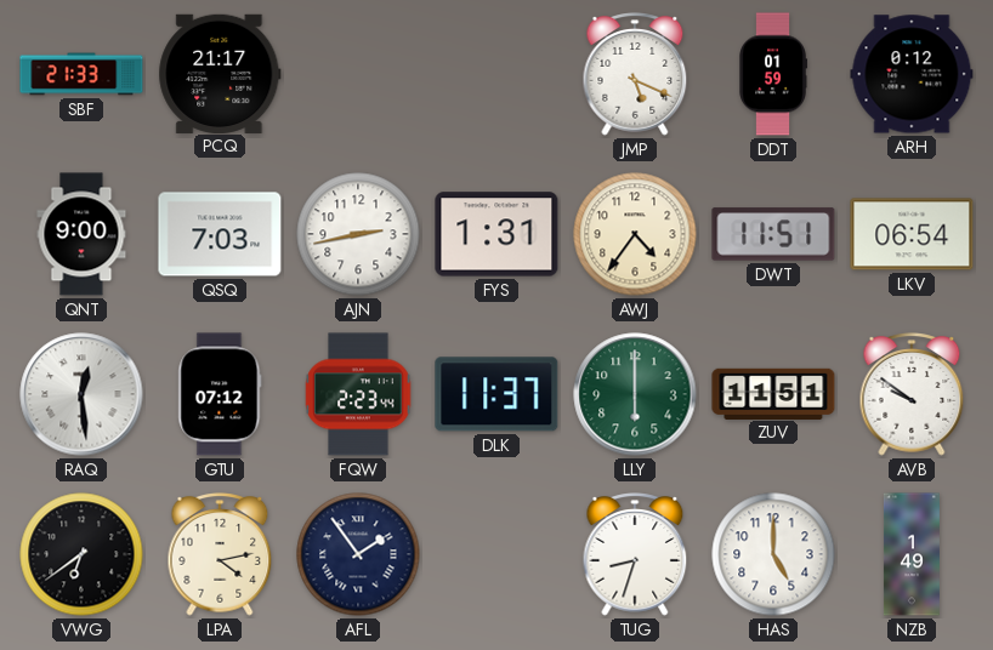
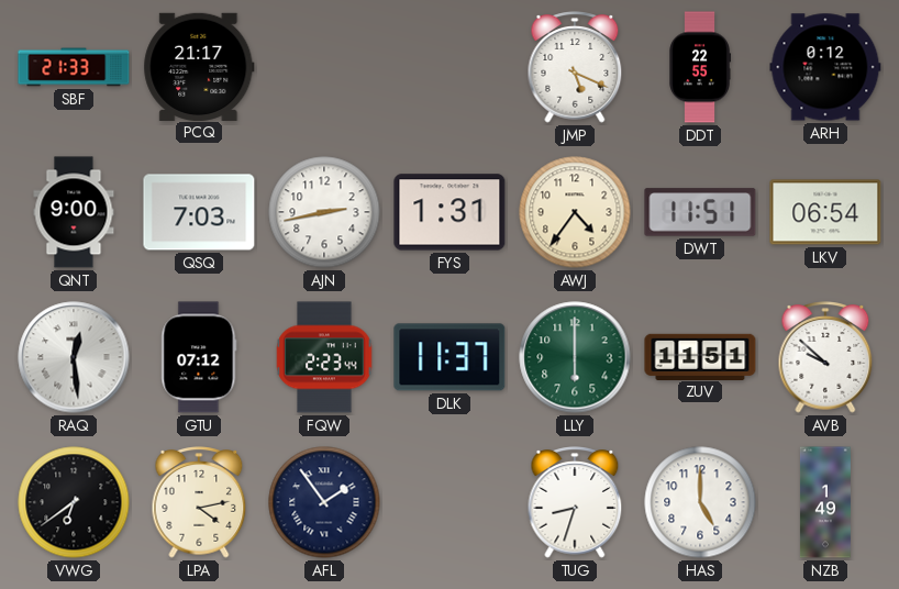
DDT: 01:59 -> 22:55 (700, 67)
AVB: 9:51 -> 9:52 (825, 357)
